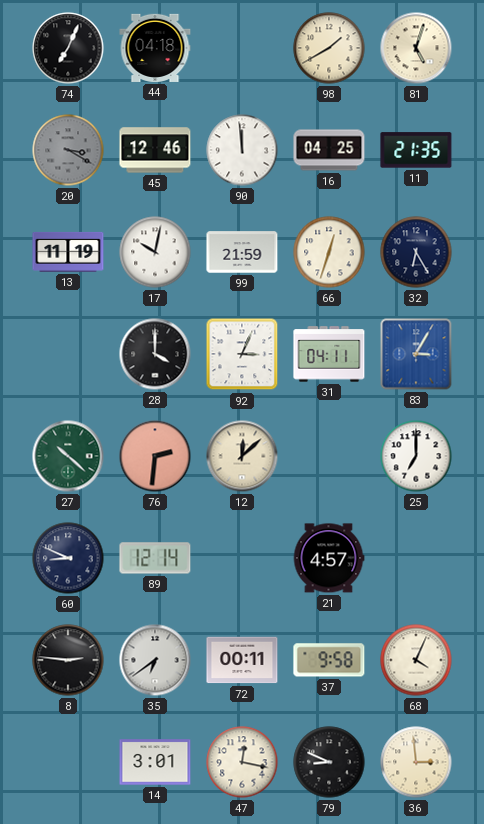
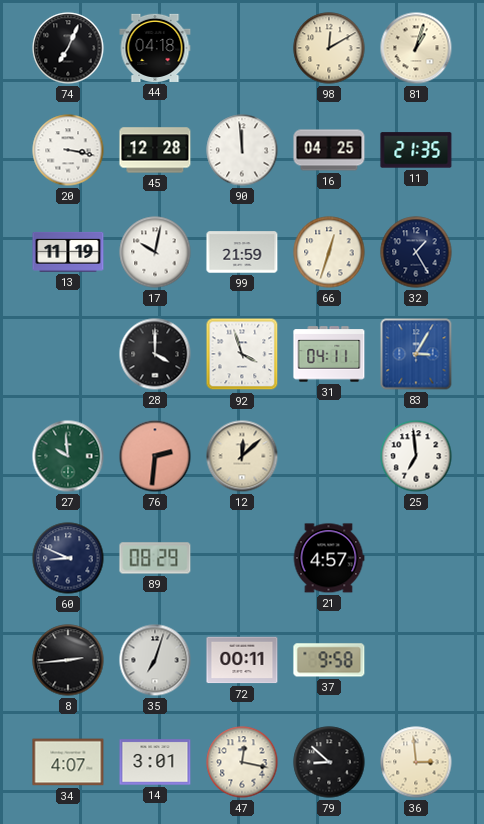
98: 1:40 -> 12:10 (329, 48)
81: 5:03 -> 1:03 (416, 48)
20: 3:20 -> 3:17 (68, 150)
20 dial: grey -> white (68, 150)
45: 12:46 -> 12:28 (155, 150)
32: 6:25 -> 1:25 (416, 252)
92: 3:04 -> 3:57 (242, 354)
27: 10:22 -> 9:59 (68, 456)
25: 7:00 -> 6:59 (416, 456)
89: 12:14 -> 08:29 (155, 558)
8: 2:46 -> 2:44 (68, 660)
35: 6:39 -> 7:03 (155, 660)
68: 4:04 -> none (416, 660)
34: none -> 4:07 (68, 762)
79: 8:49 -> 8:52 (329, 762)
